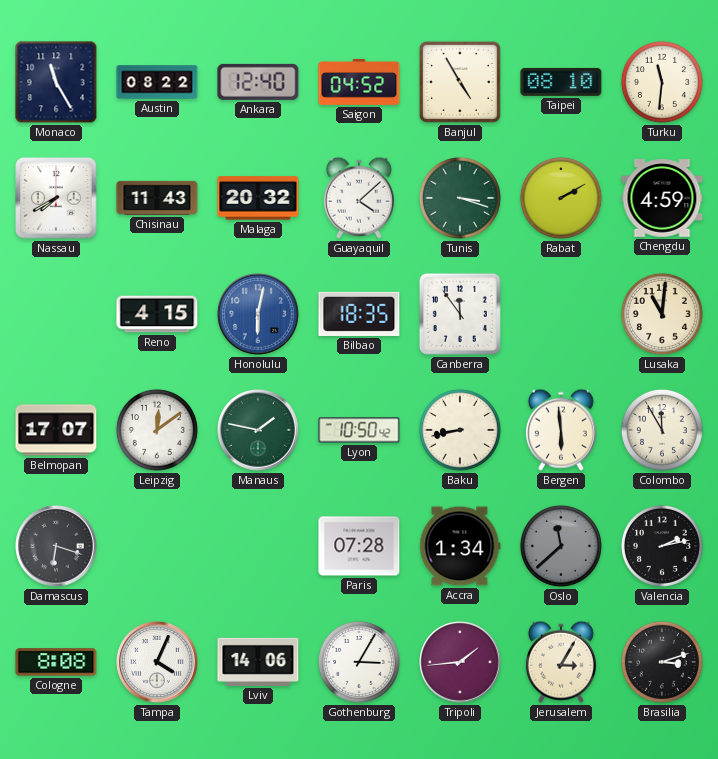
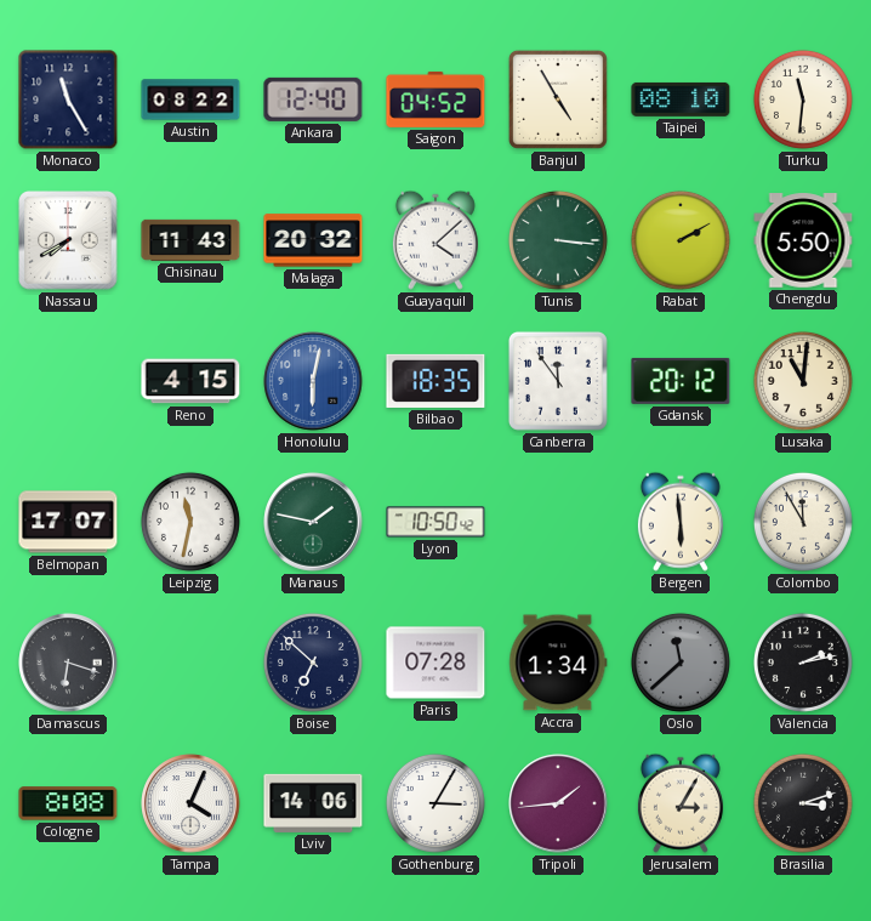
Tunis: 3:18 -> 3:16 (558, 240)
Chengdu: 4:59 -> 5:50 (803, 240)
Gdansk: none -> 20:12 (681, 381)
Leipzig: 12:09 -> 11:32 (190, 522)
Baku: 8:43 -> none (460, 430)
Boise: none -> 6:52 (313, 663)
